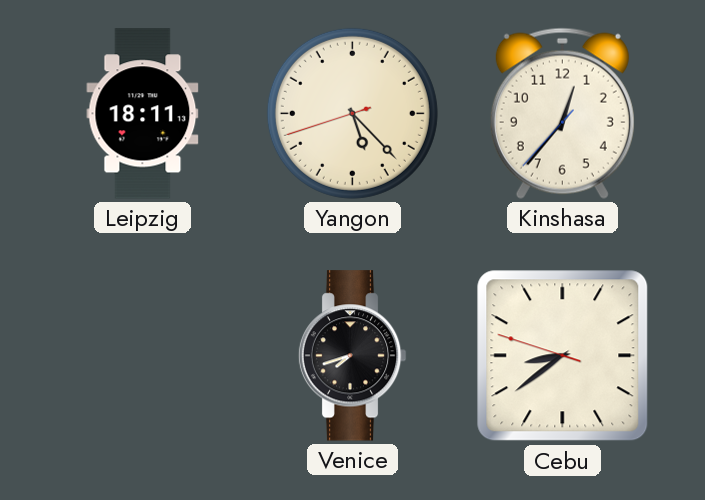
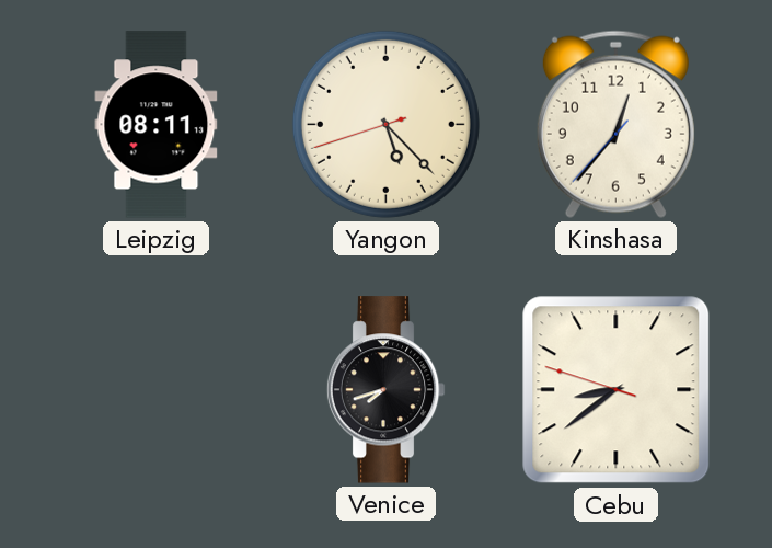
Leipzig: 18:11 -> 08:11 (157, 125)
